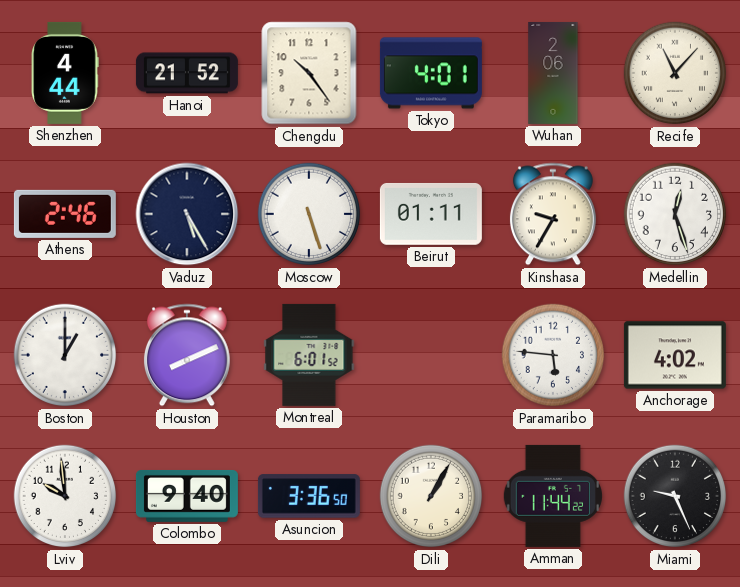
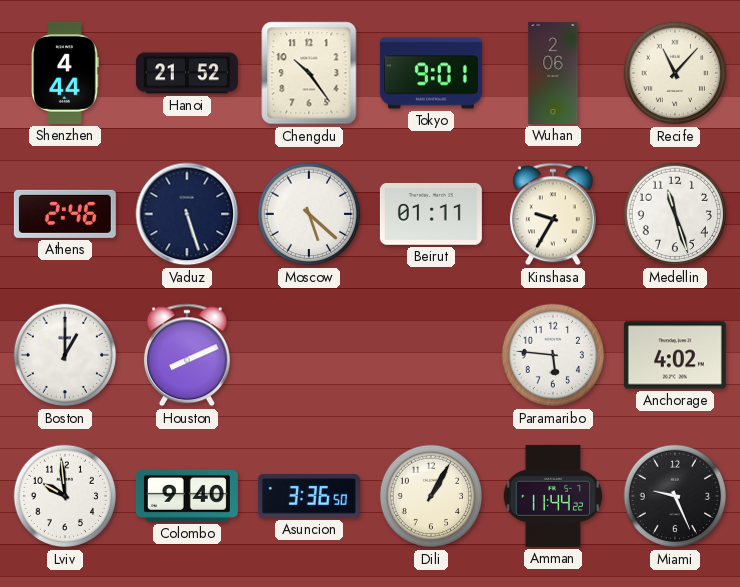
Tokyo: 4:01 -> 9:01 (431, 73)
Vaduz: 5:25 -> 5:27 (187, 214)
Moscow: 5:27 -> 5:22 (309, 214)
Medellin: 12:27 -> 11:27 (675, 214)
Montreal: 6:01 -> none (309, 355)
